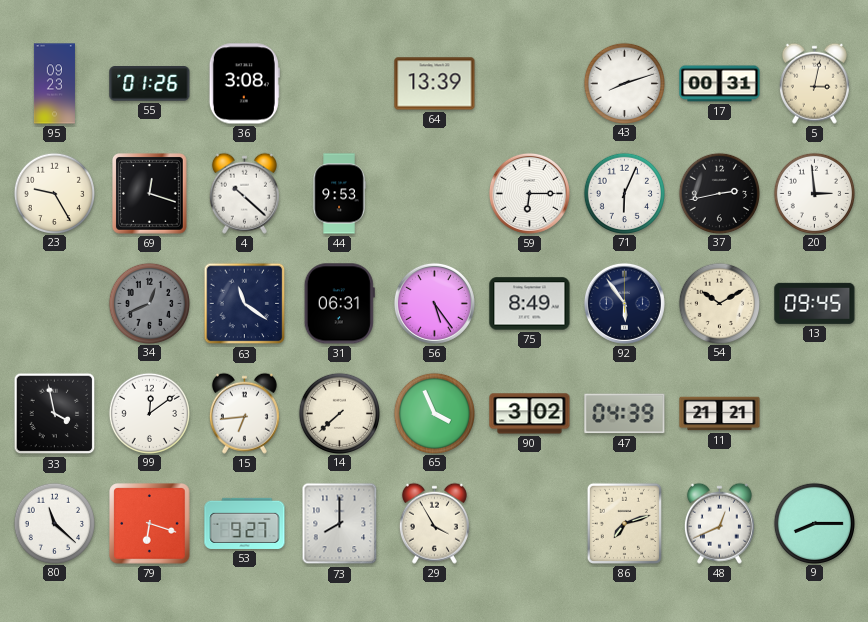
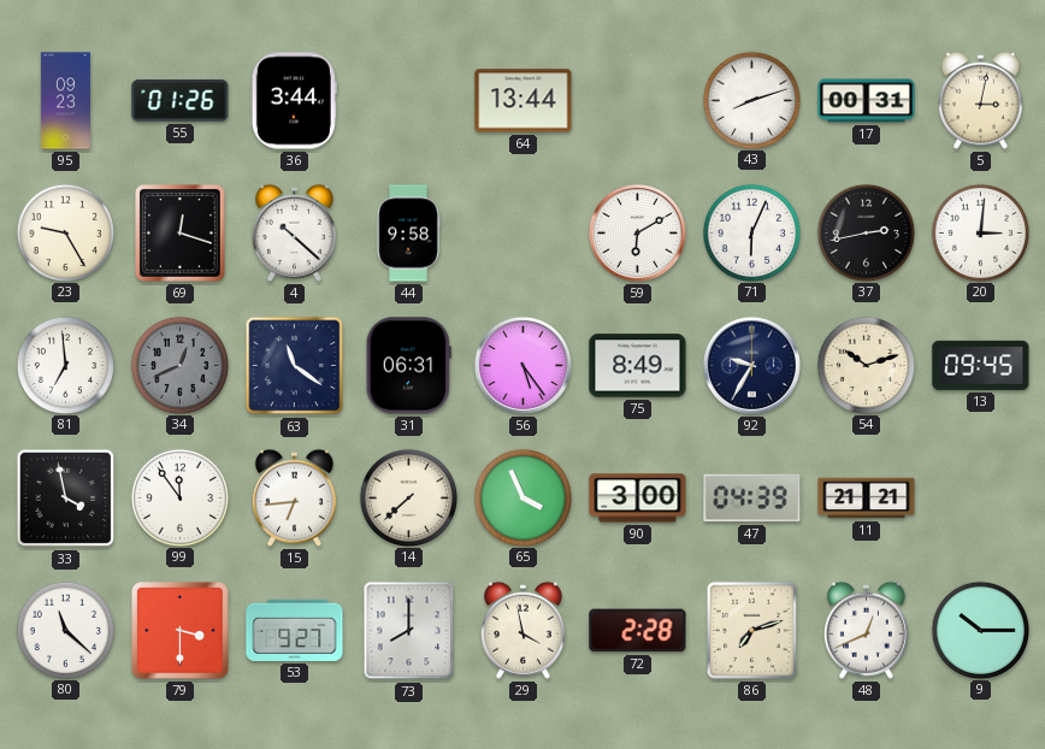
36: 3:08 -> 3:44 (294, 101)
64: 13:39 -> 13:44 (524, 101)
44: 9:53 -> 9:58 (408, 234)
59: 6:15 -> 6:10 (637, 232)
20: 2:59 -> 3:01 (980, 232)
81: none -> 6:59 (65, 365)
92: 5:54 -> 9:35 (751, 365)
54: 10:10 -> 10:12 (866, 365)
99: 12:09 -> 11:54 (179, 497)
90: 3:02 -> 3:00 (638, 499)
79: 6:18 -> 3:30 (181, 631)
29: 3:55 -> 3:58 (522, 630)
72: none -> 2:28 (638, 631)
9: 8:15 -> 10:15 (980, 630)
